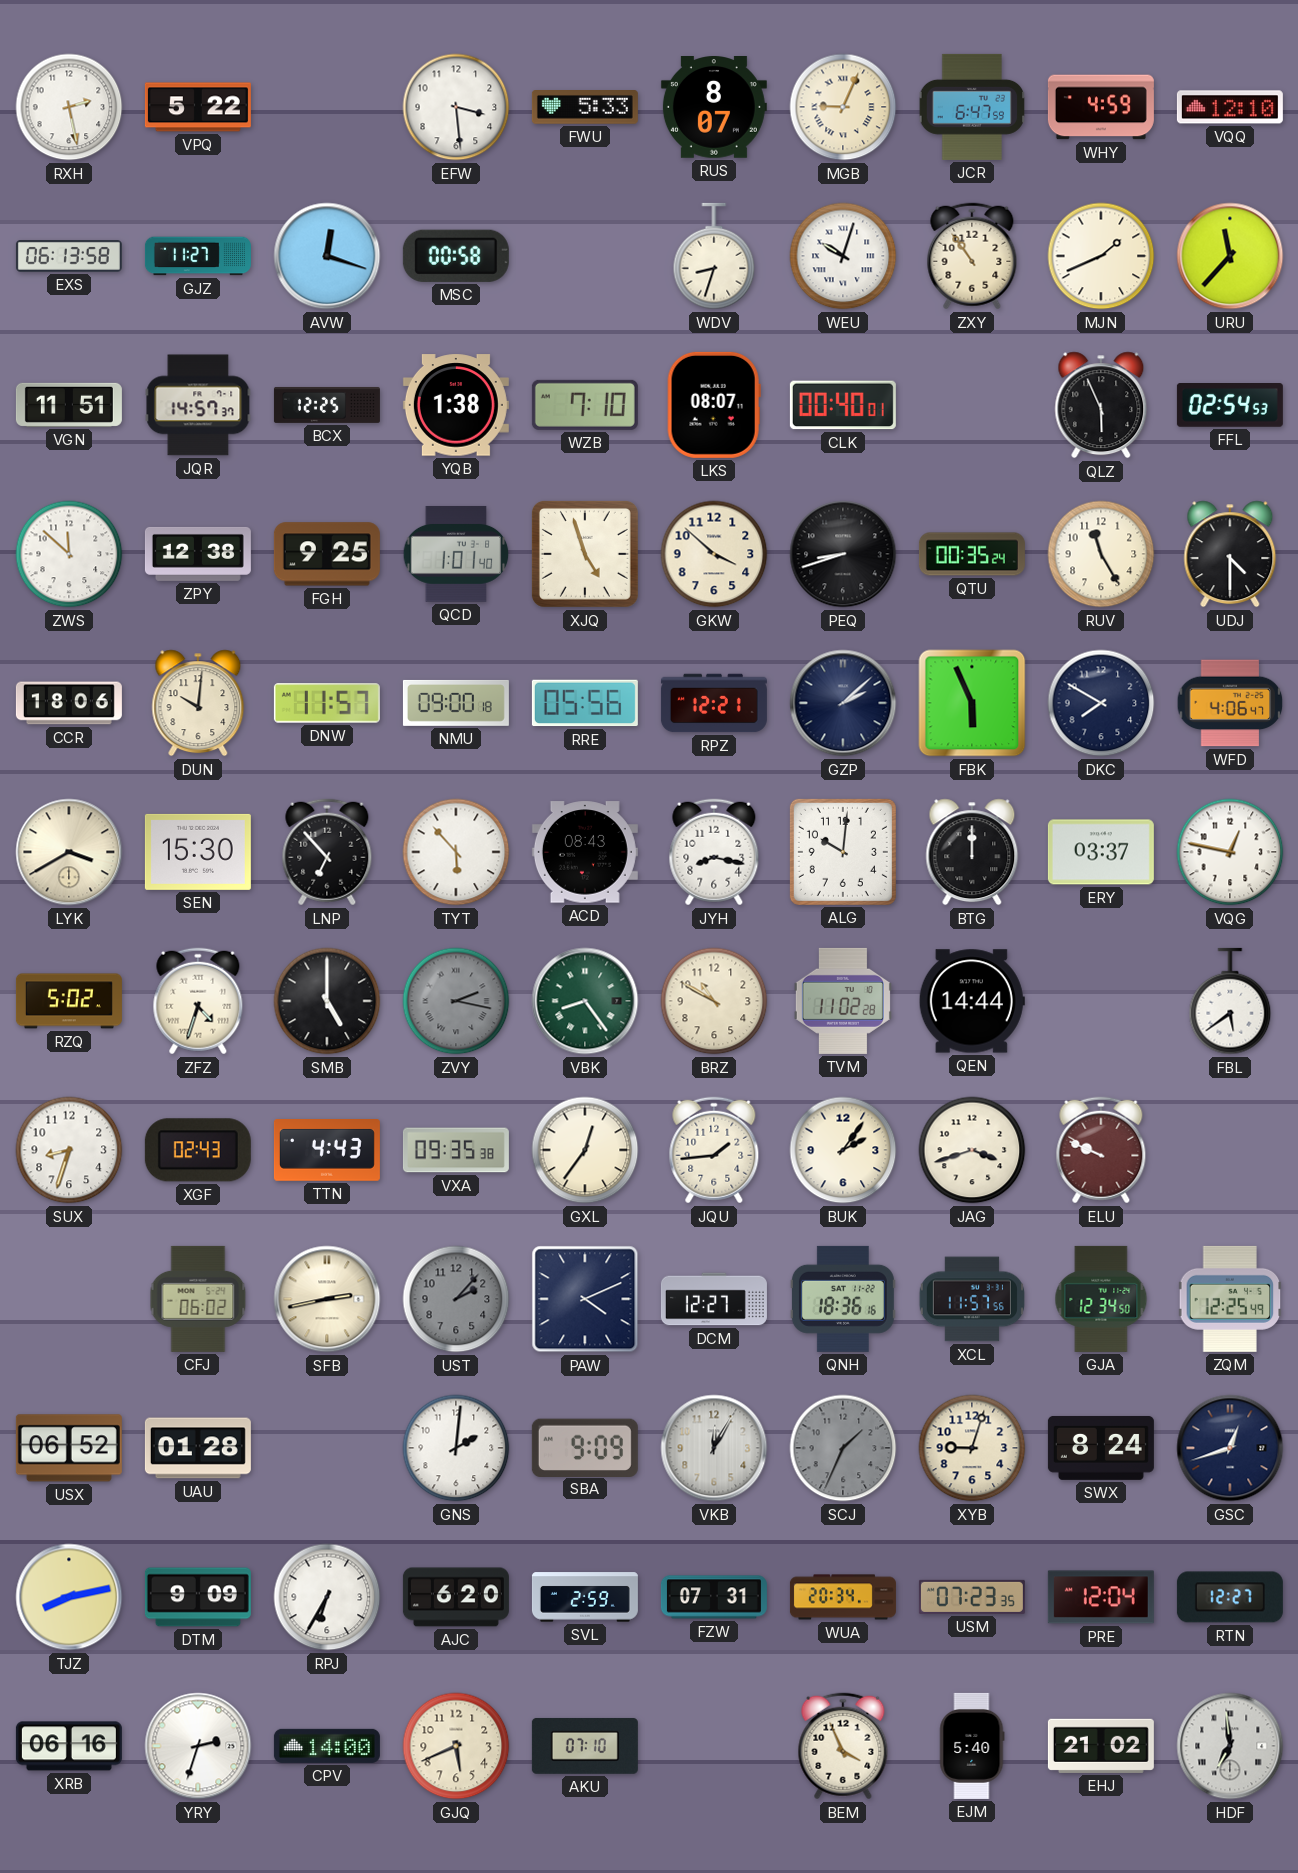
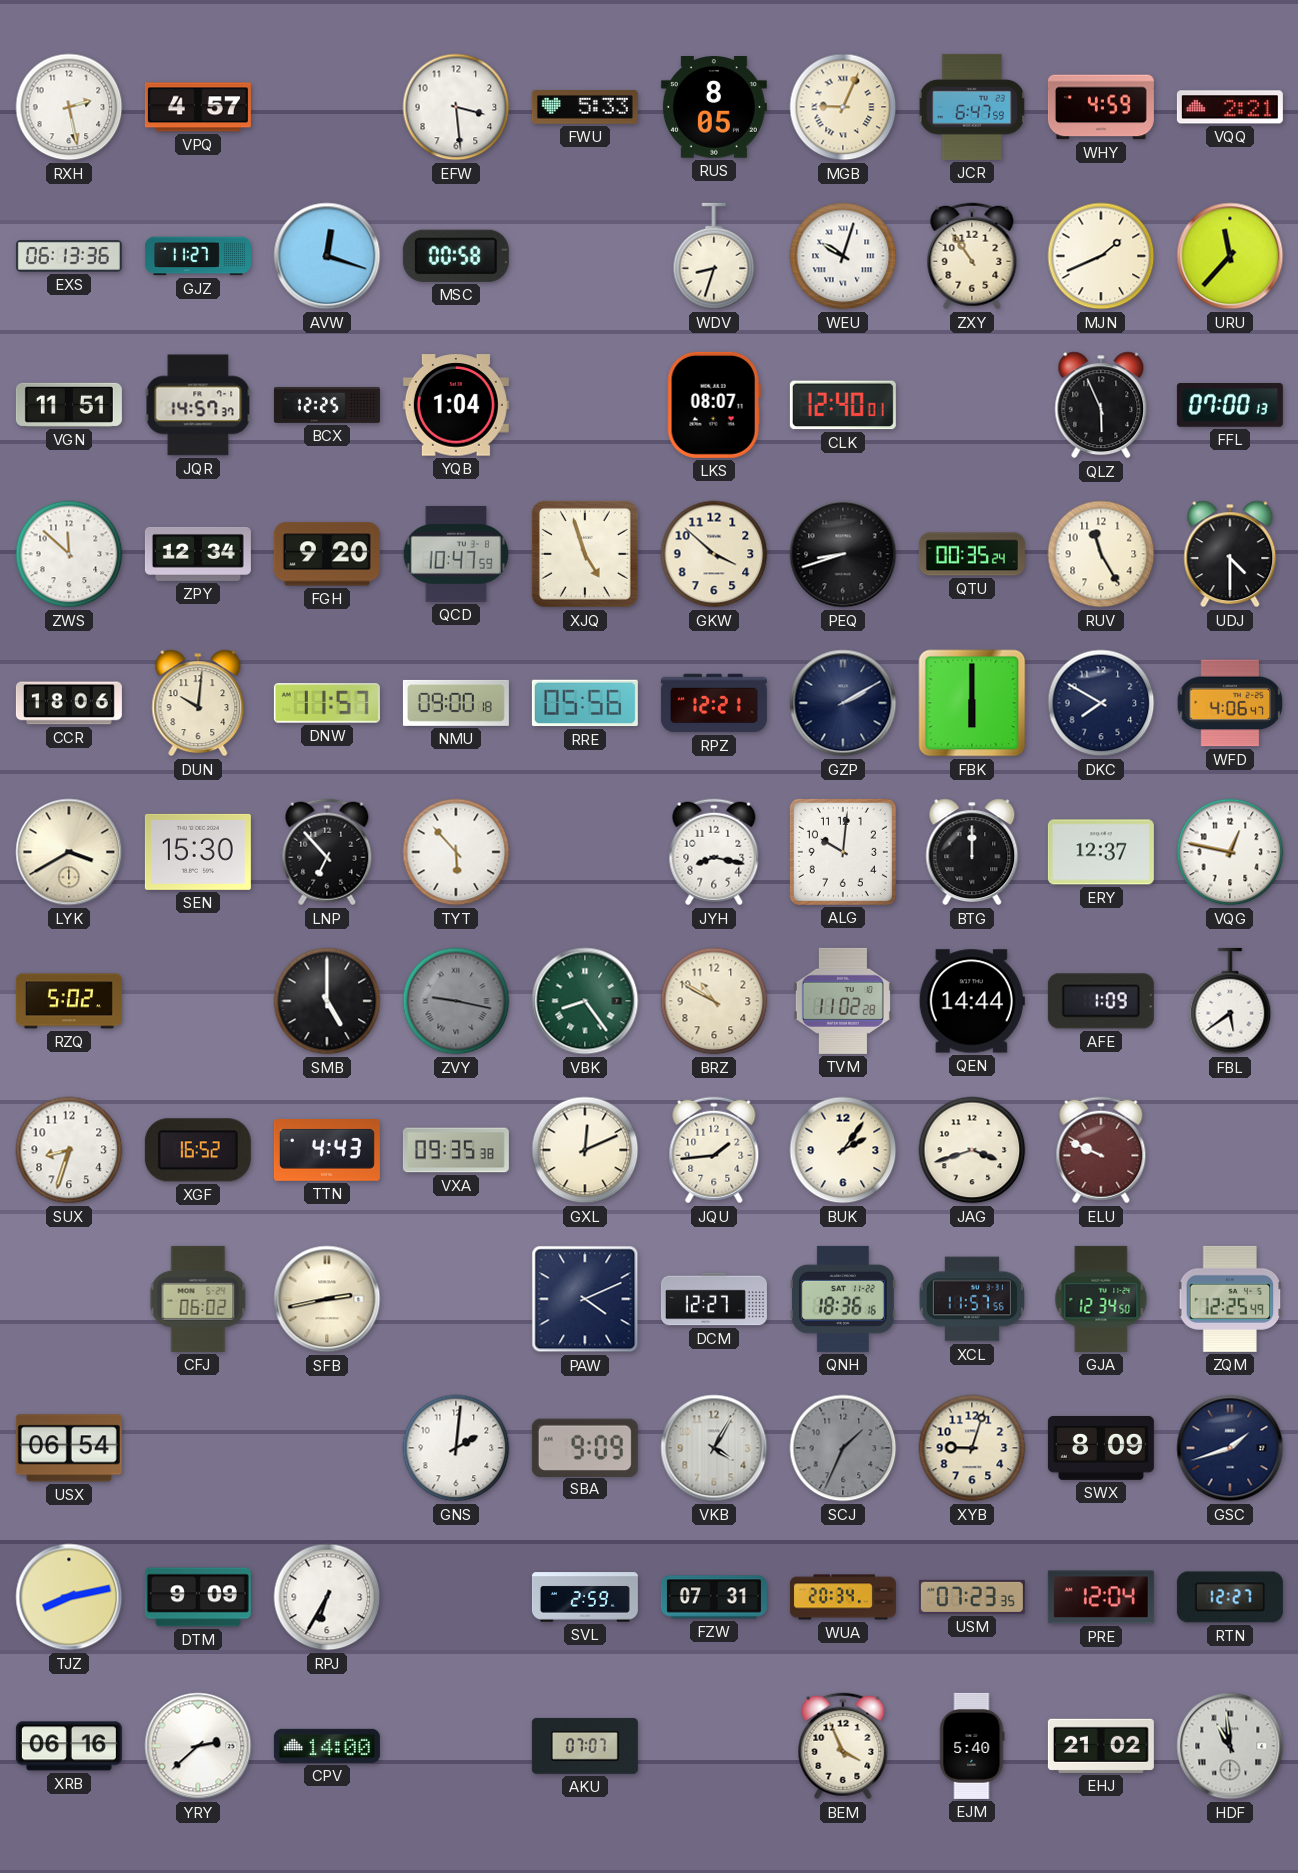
VPQ: 5:22 -> 4:57 (198, 107)
RUS: 8:07 -> 8:05 (714, 108)
VQQ: 12:10 -> 2:21 (1230, 107)
EXS: 06:13:58 -> 06:13:36 (69, 257)
YQB: 1:38 -> 1:04 (456, 405)
WZB: 7:10 -> none (585, 405)
CLK: 00:40 -> 12:40 (843, 405)
FFL: 02:54 -> 07:00 (1230, 406)
ZPY: 12:38 -> 12:34 (198, 554)
FGH: 9:25 -> 9:20 (327, 554)
QCD: 1:01 -> 10:47 (456, 554)
GZP: 2:08 -> 2:10 (843, 703)
FBK: 5:56 -> 6:00 (972, 703)
ACD: 08:43 -> none (585, 852)
ERY: 03:37 -> 12:37 (1101, 852)
ZFZ: 4:33 -> none (198, 1001)
ZVY: 2:17 -> 9:17 (456, 1001)
AFE: none -> 1:09 (1101, 1001)
XGF: 02:43 -> 16:52 (198, 1150)
GXL: 12:36 -> 12:11 (585, 1150)
UST: 2:07 -> none (456, 1299)
USX: 06:52 -> 06:54 (69, 1448)
UAU: 01:28 -> none (198, 1448)
VKB: 12:05 -> 4:05 (714, 1448)
SWX: 8:24 -> 8:09 (1101, 1448)
GSC: 12:42 -> 1:42 (1230, 1448)
AJC: 6:20 -> none (456, 1597)
YRY: 2:33 -> 2:38 (198, 1746)
GJQ: 5:41 -> none (456, 1746)
AKU: 07:10 -> 07:07 (585, 1746)
HDF: 6:59 -> 10:59 (1230, 1746)
